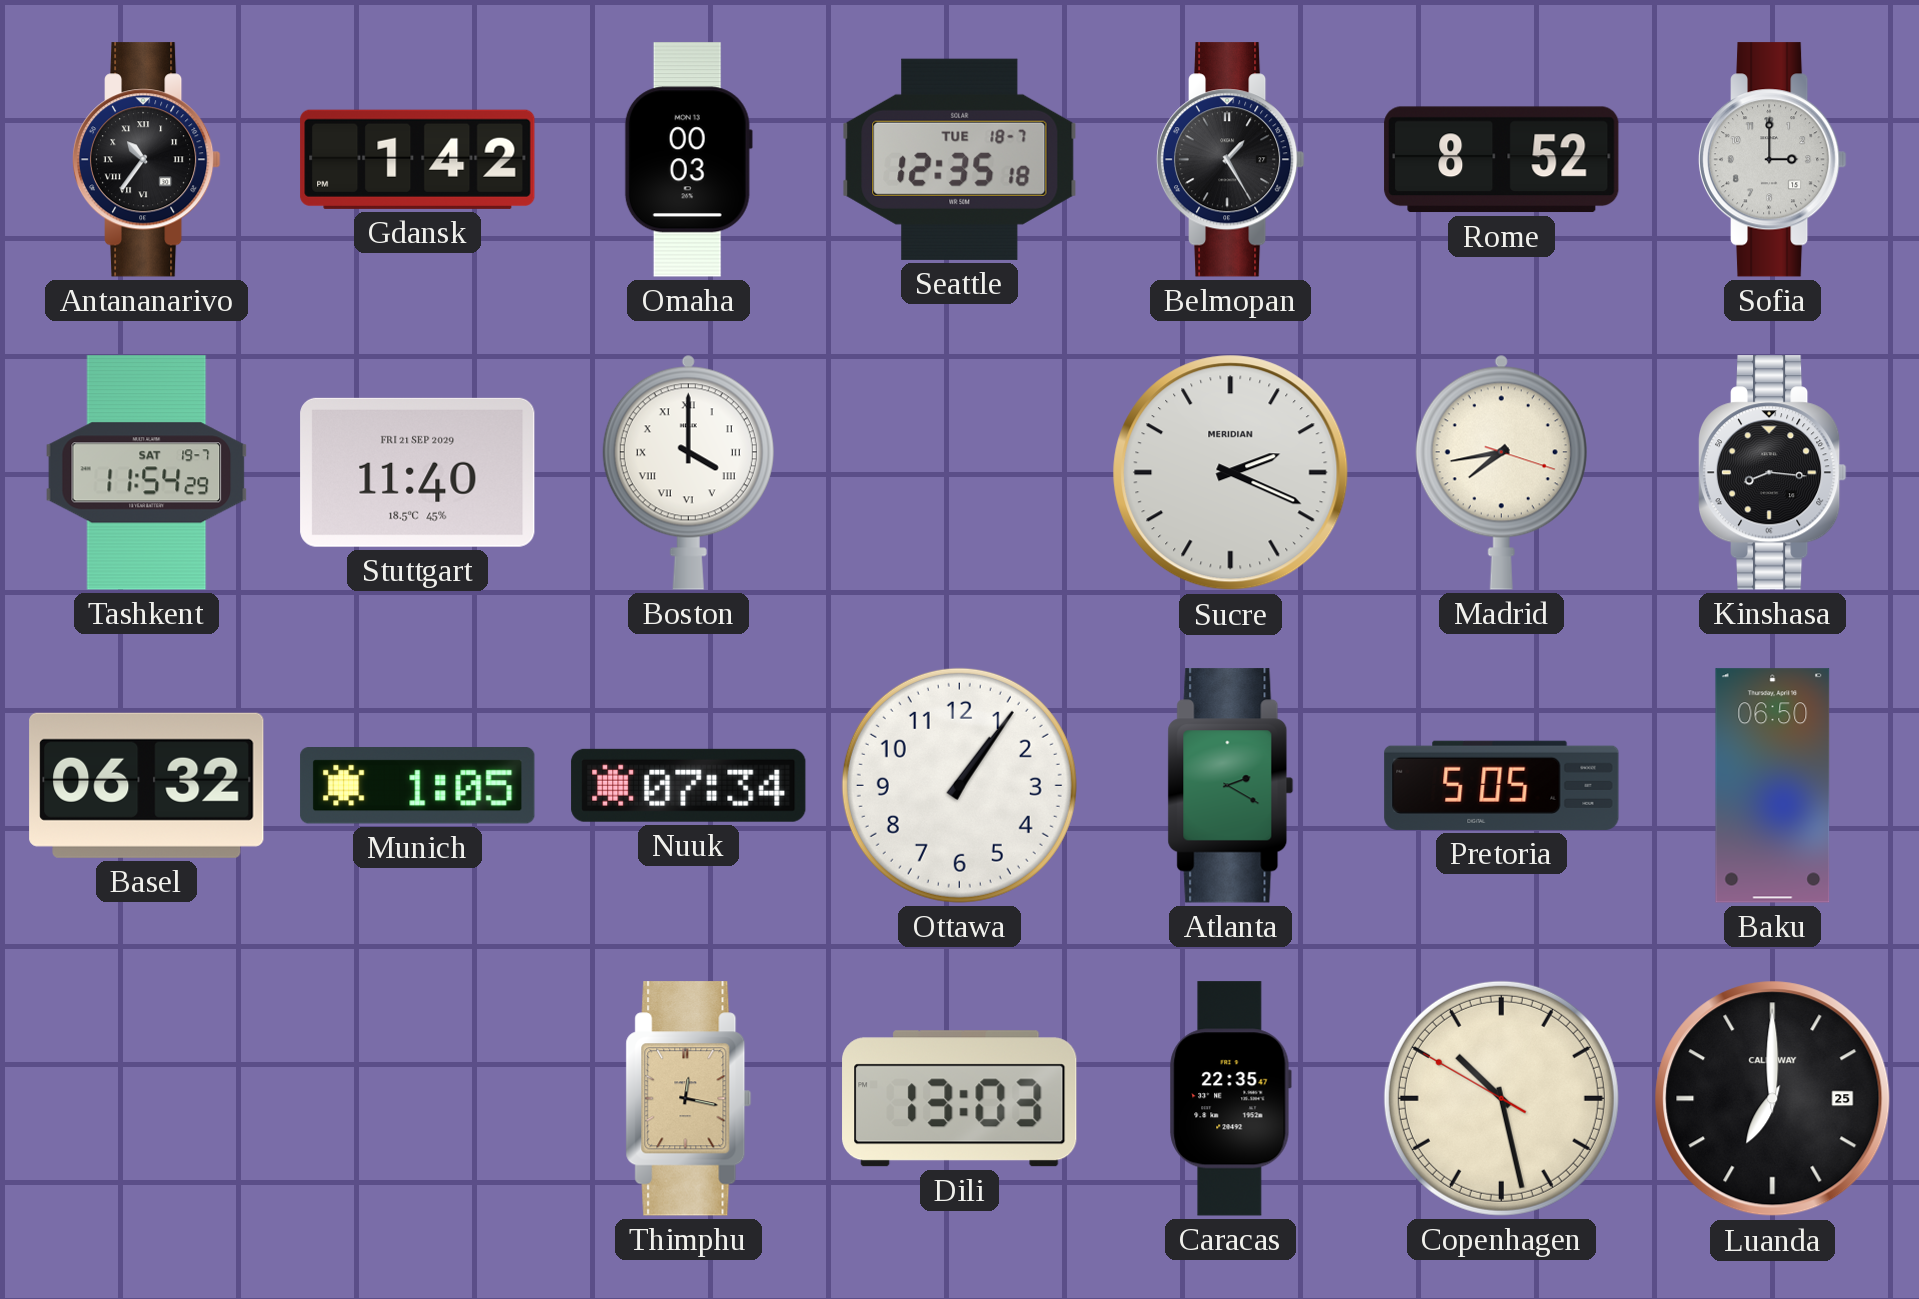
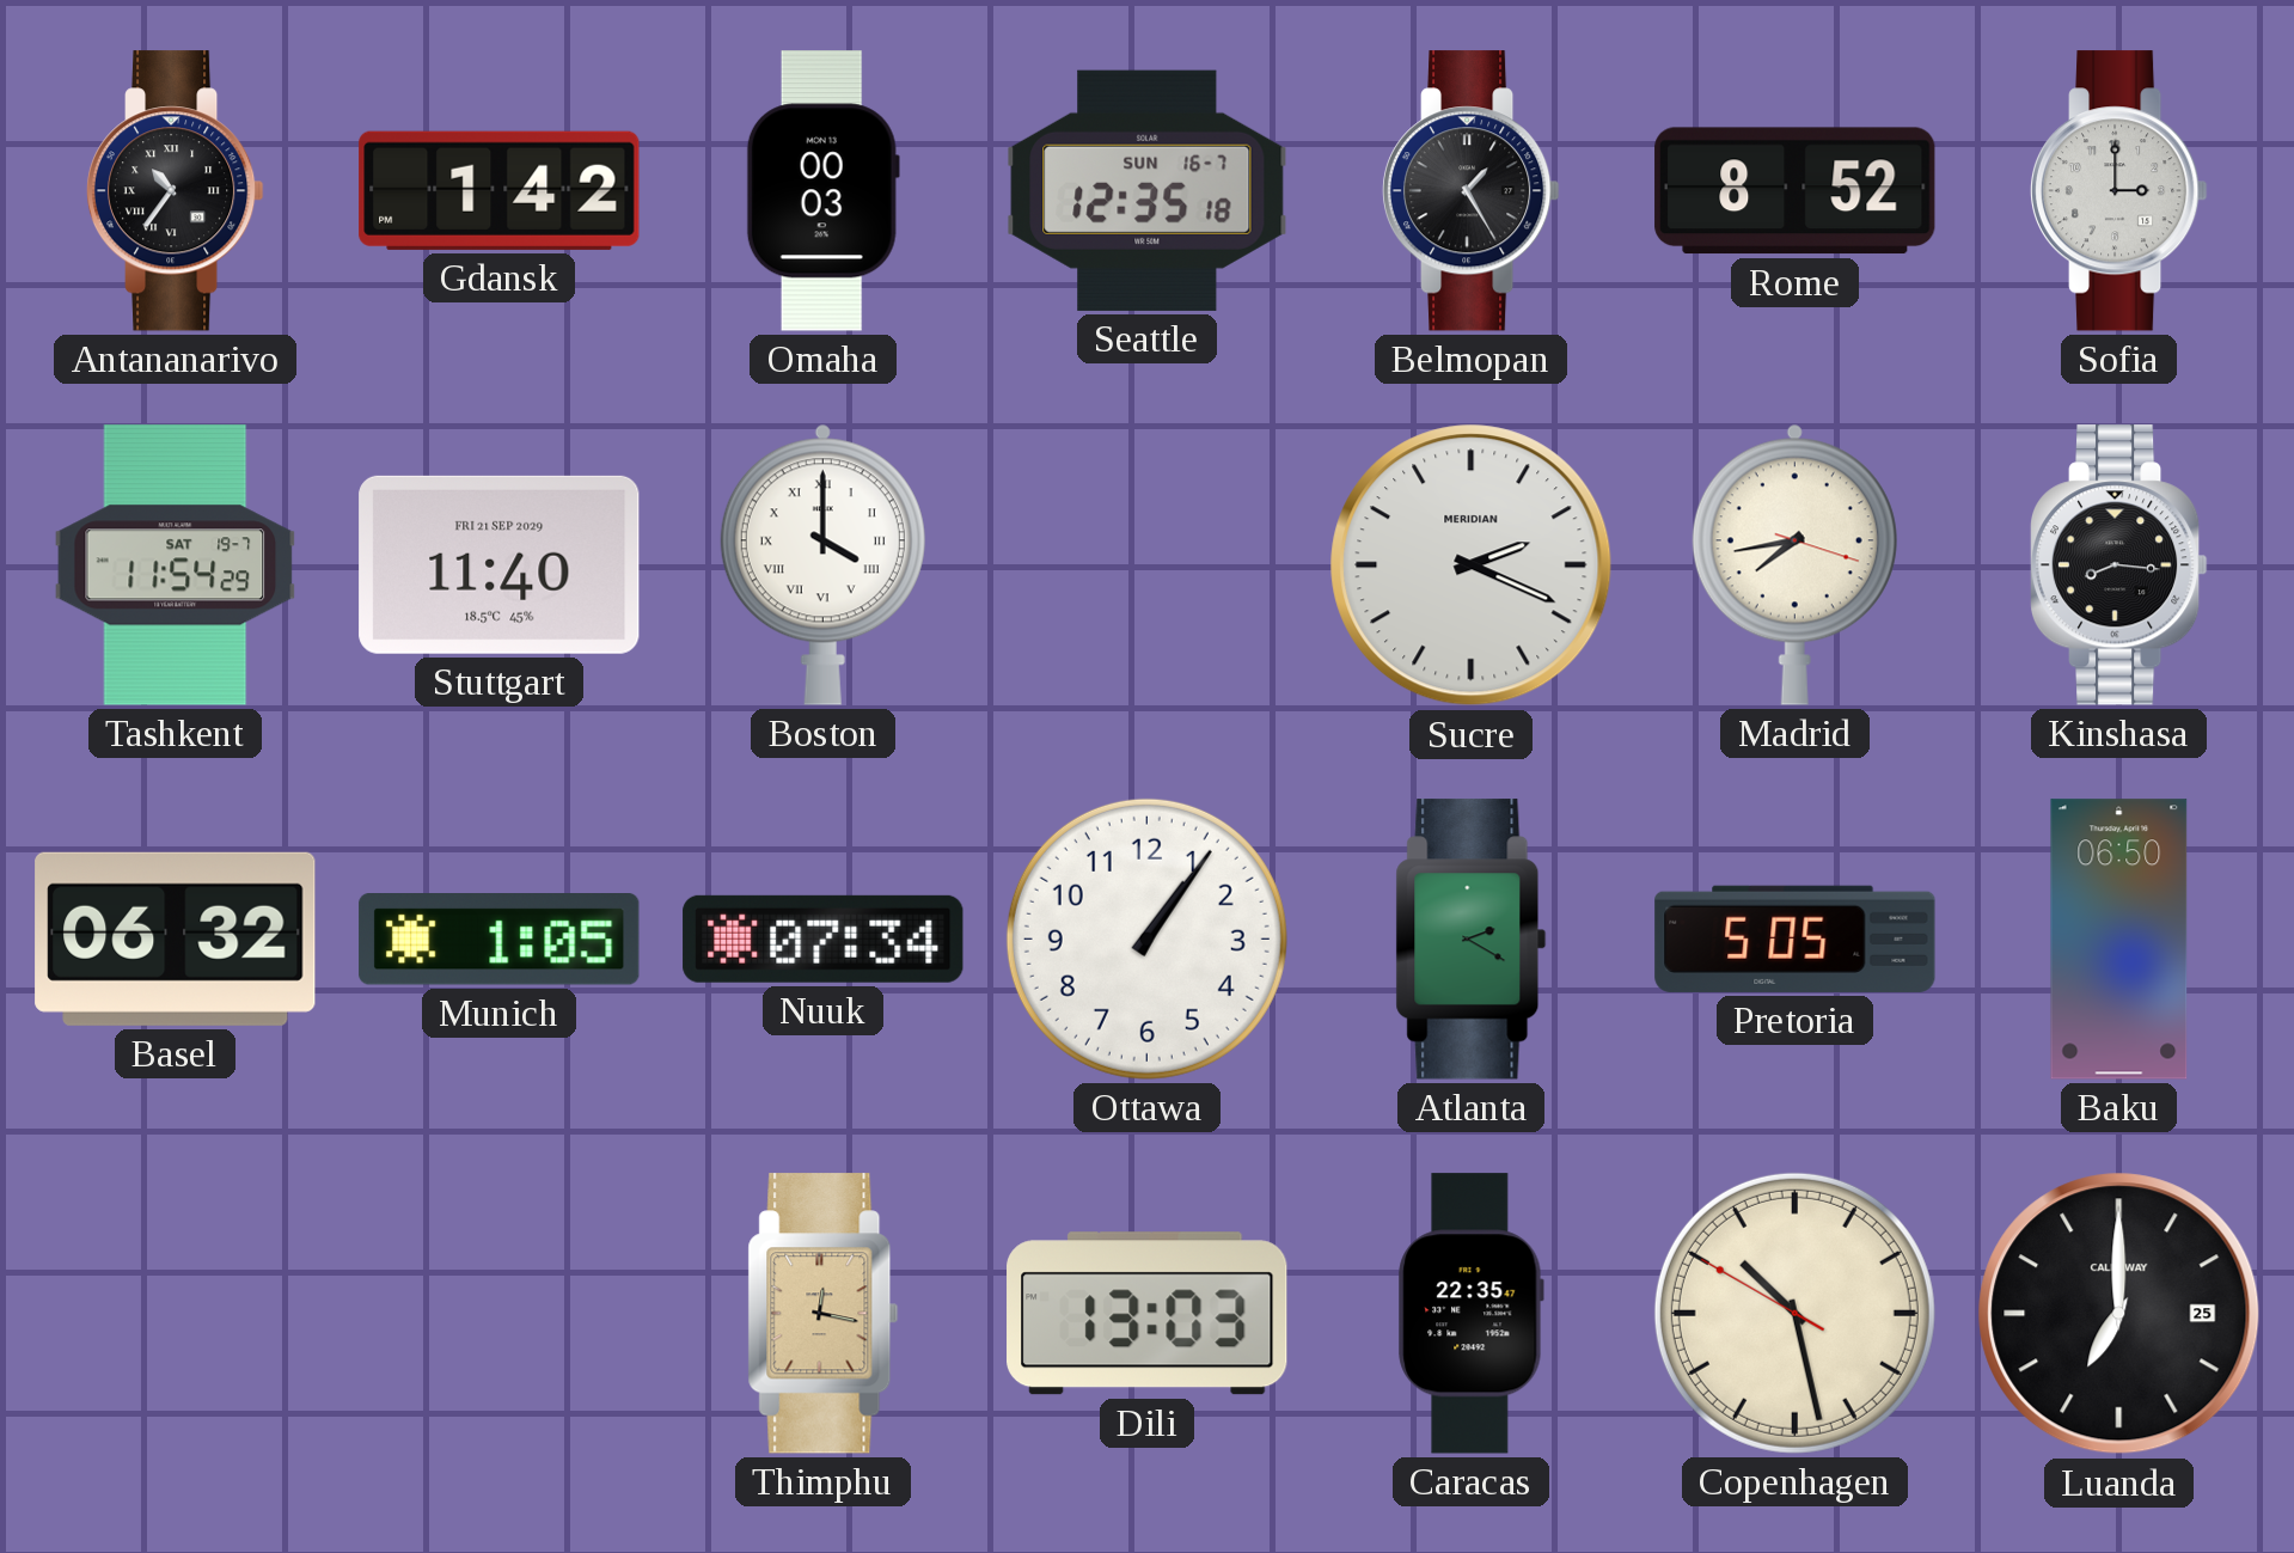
Seattle date: TUE 18-7 -> SUN 16-7 (1148, 190)
